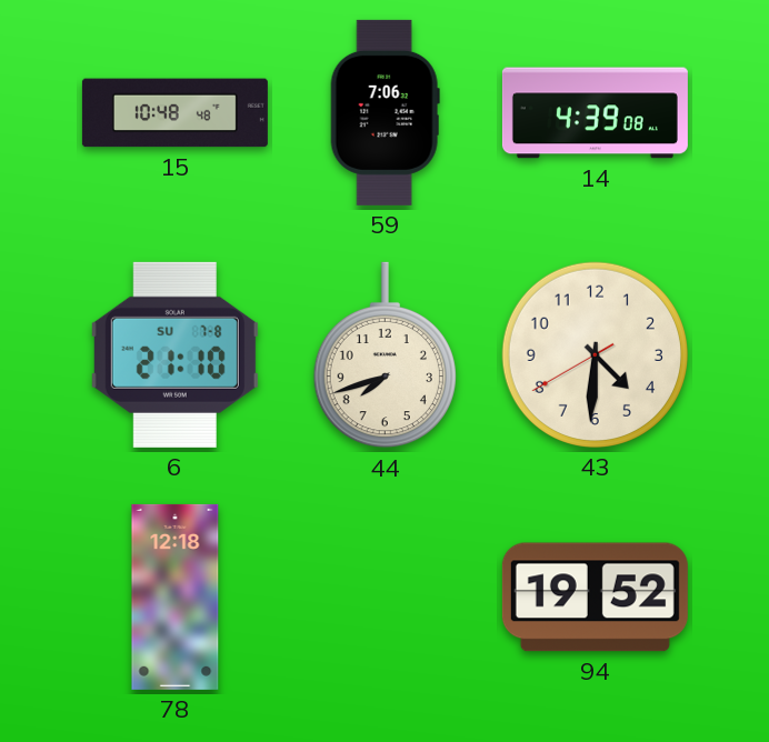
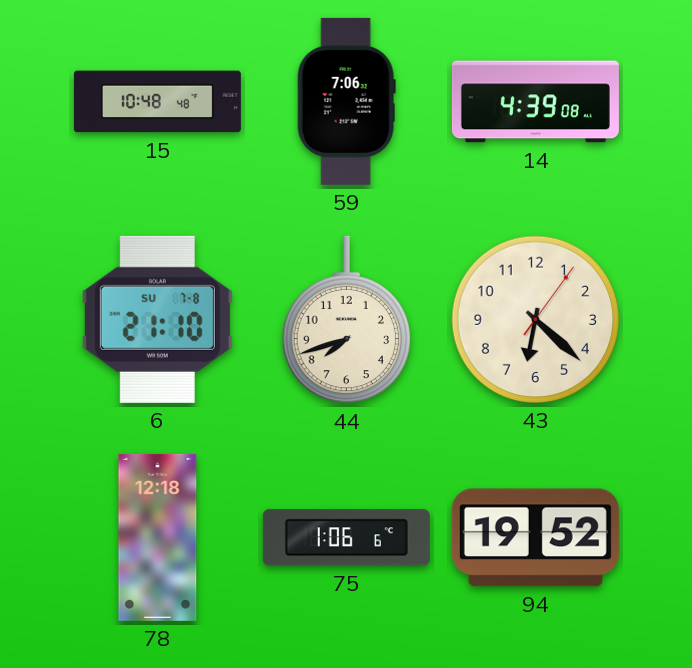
43: 4:30 -> 6:22 (535, 319)
75: none -> 1:06 (346, 538)
